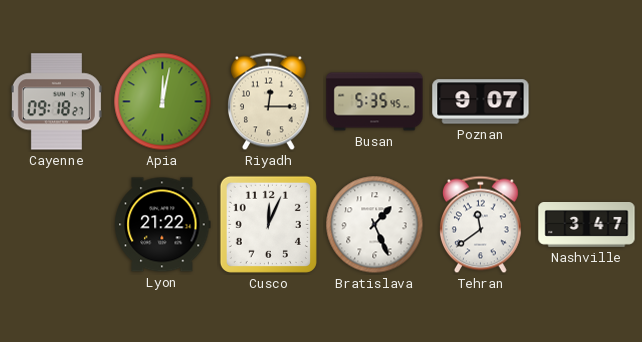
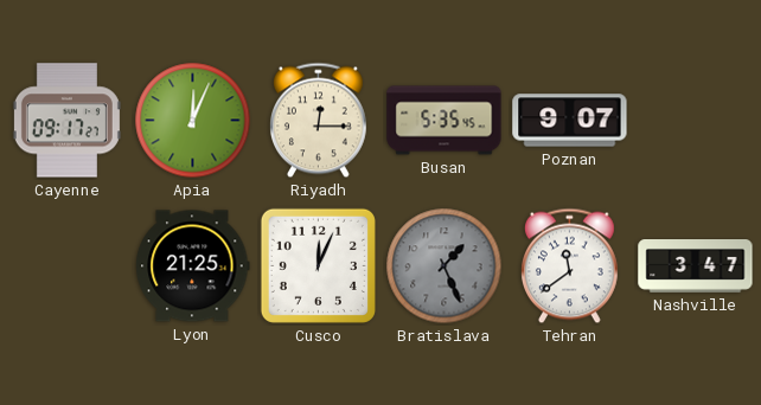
Cayenne: 09:18 -> 09:17 (66, 121)
Apia: 12:02 -> 12:04 (193, 121)
Lyon: 21:22 -> 21:25 (193, 266)
Bratislava dial: white -> grey (445, 266)
